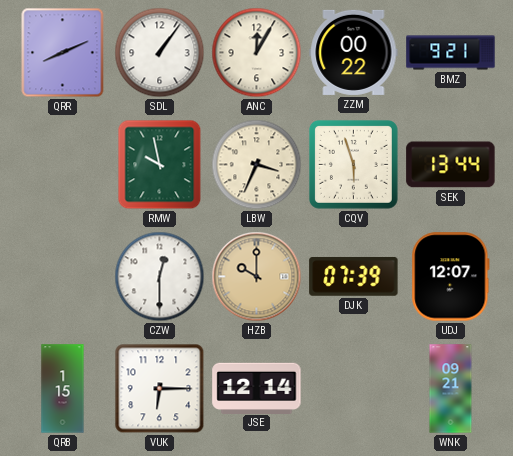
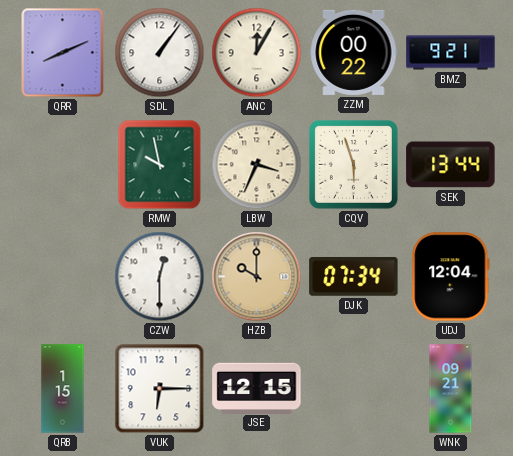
DJK: 07:39 -> 07:34 (354, 276)
UDJ: 12:07 -> 12:04 (451, 277)
JSE: 12:14 -> 12:15 (257, 388)
